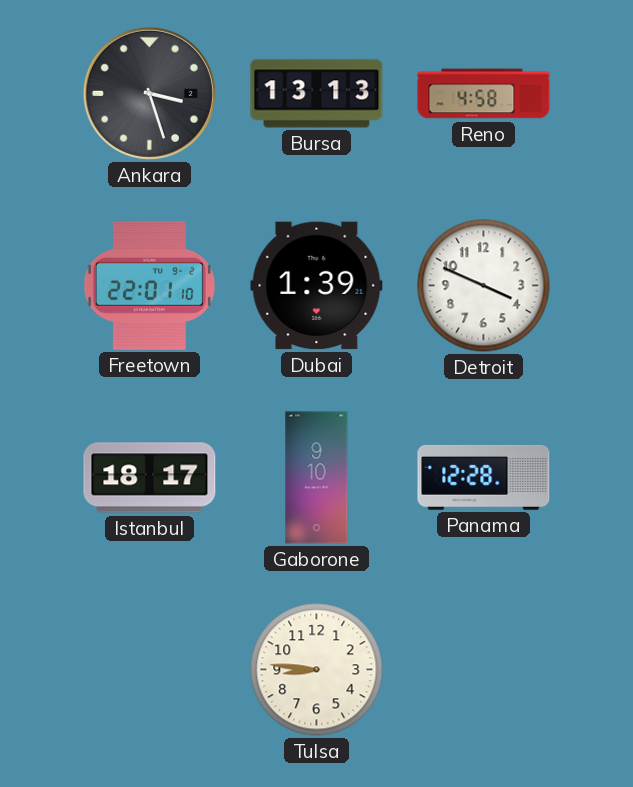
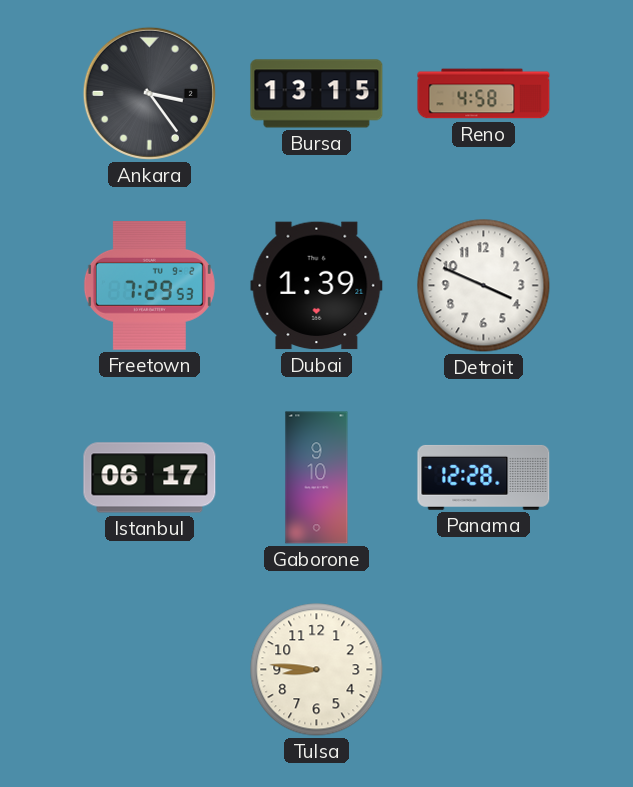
Ankara: 3:27 -> 3:24 (149, 93)
Bursa: 13:13 -> 13:15 (317, 94)
Freetown: 22:01 -> 7:29 (149, 286)
Istanbul: 18:17 -> 06:17 (150, 478)
